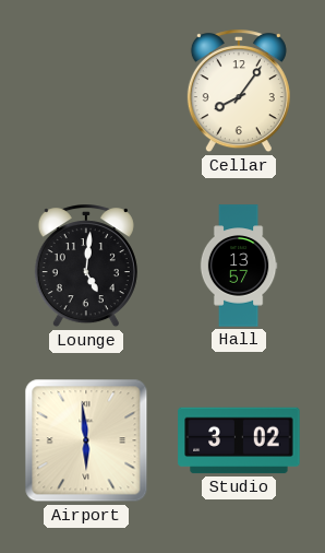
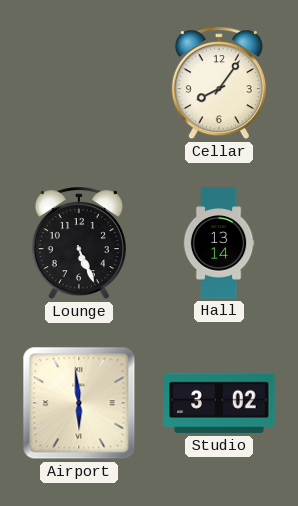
Lounge: 5:01 -> 5:26 (79, 244)
Hall: 13:57 -> 13:14 (219, 243)
